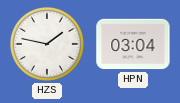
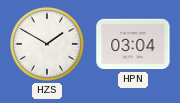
HZS: 1:47 -> 1:50 (47, 44)
